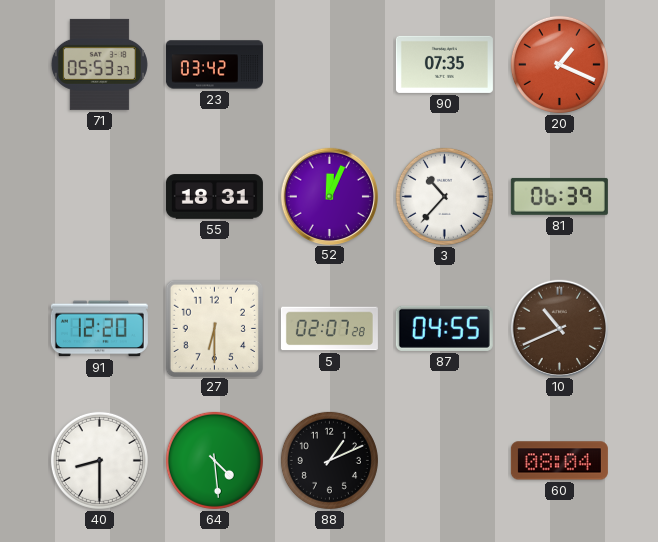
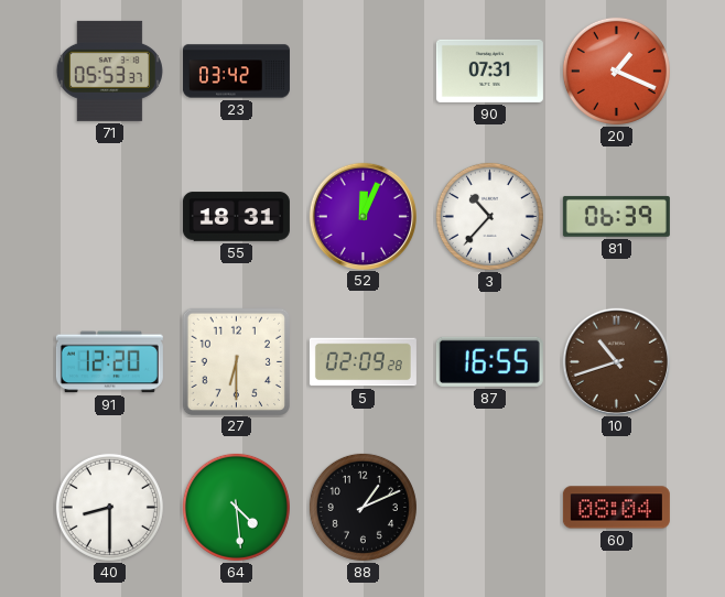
90: 07:35 -> 07:31 (489, 70)
5: 02:07 -> 02:09 (362, 362)
87: 04:55 -> 16:55 (489, 361)
10: 10:41 -> 10:42 (616, 361)
